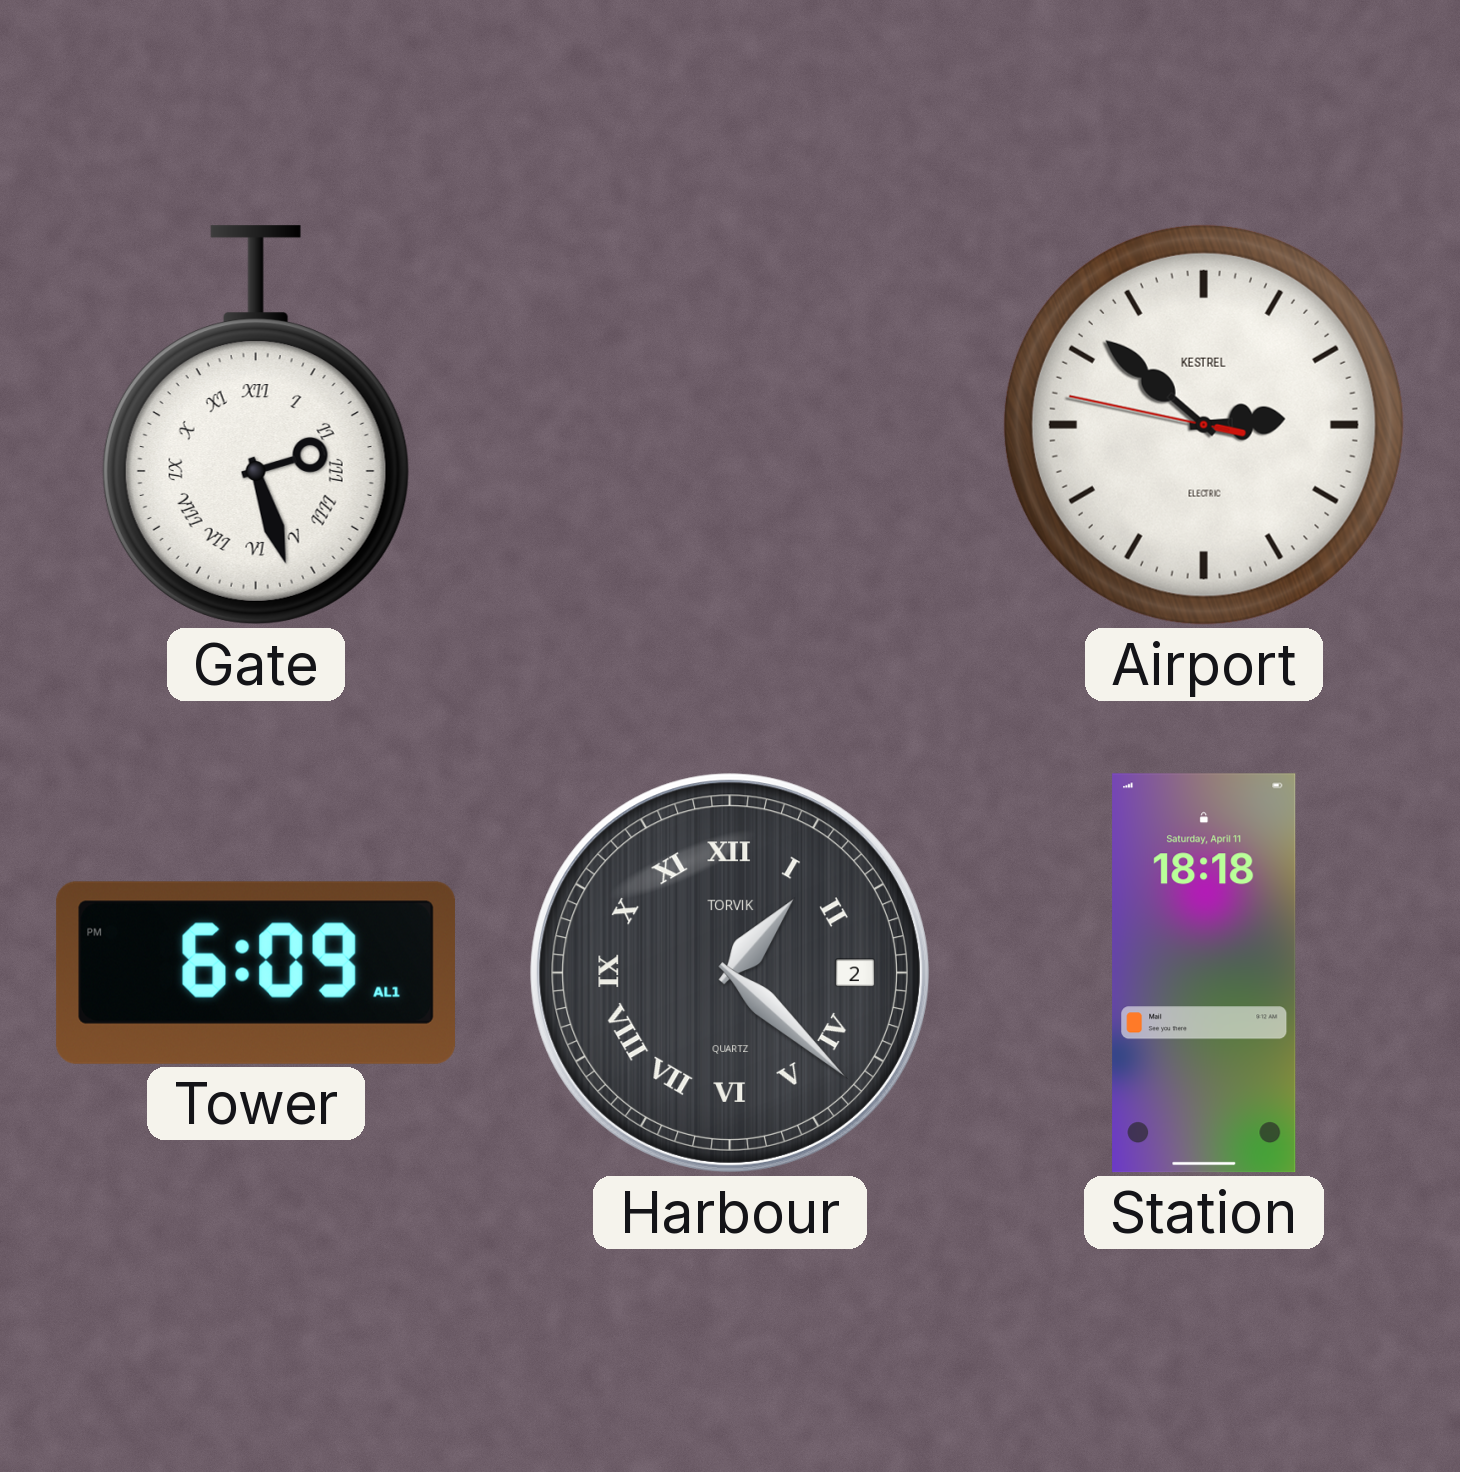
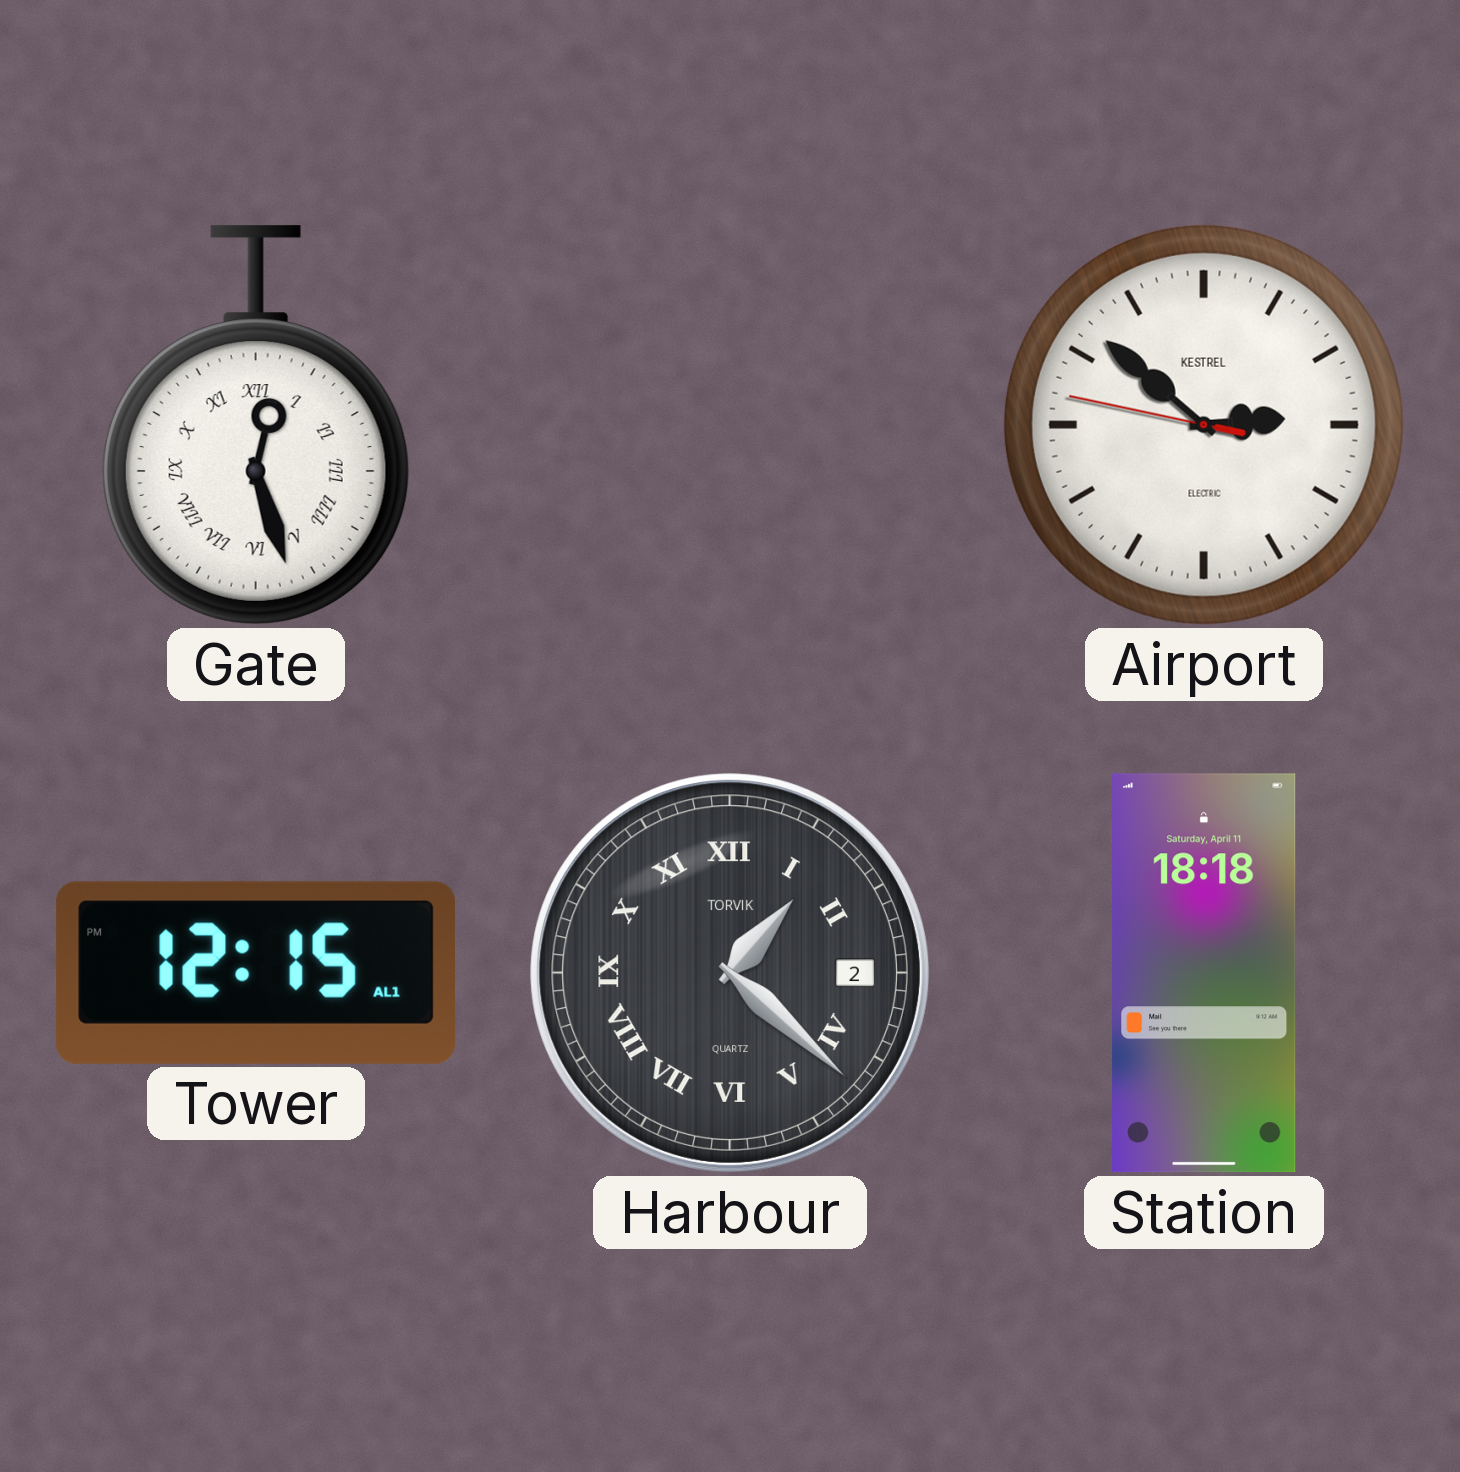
Gate: 2:27 -> 12:27 (256, 425)
Tower: 6:09 -> 12:15 (256, 973)
